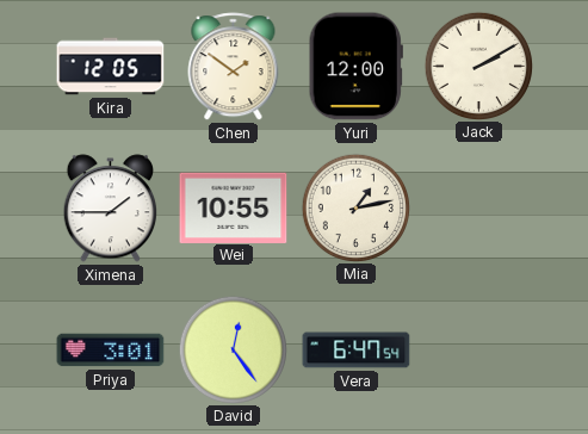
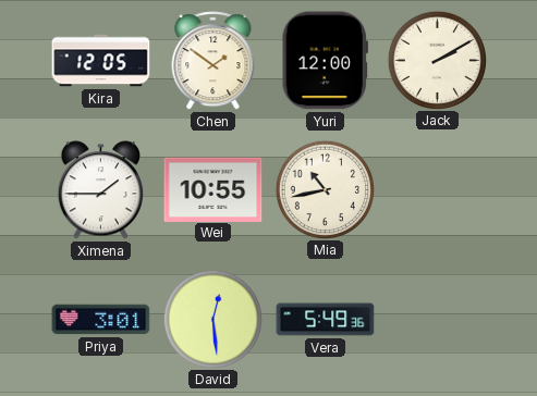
Mia: 1:13 -> 10:43 (325, 189)
David: 12:24 -> 12:29 (212, 319)
Vera: 6:47 -> 5:49 (326, 320)
